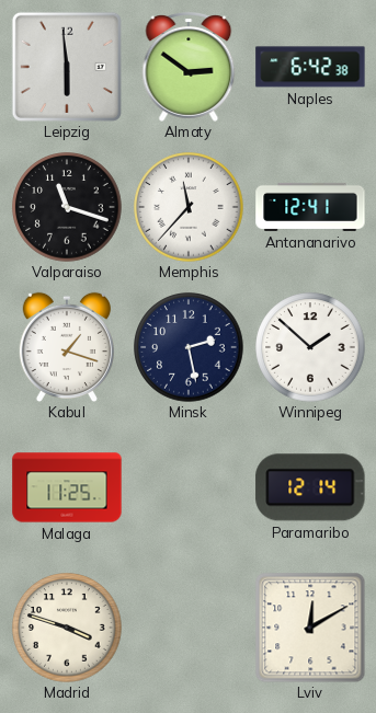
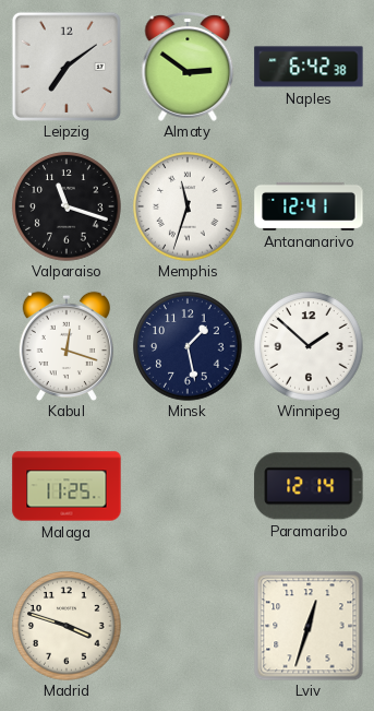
Leipzig: 5:59 -> 7:09 (67, 67)
Memphis: 11:37 -> 11:33 (188, 206)
Kabul: 1:18 -> 12:18 (67, 346)
Minsk: 2:28 -> 1:28 (188, 346)
Lviv: 12:10 -> 12:33 (309, 626)
